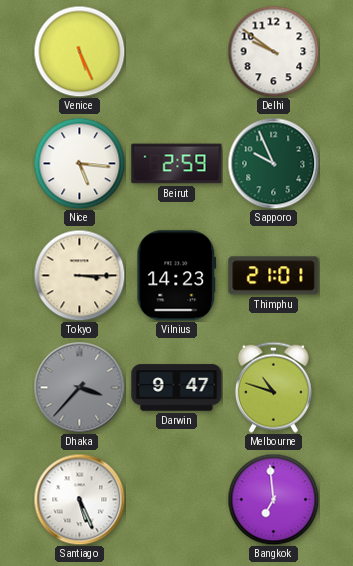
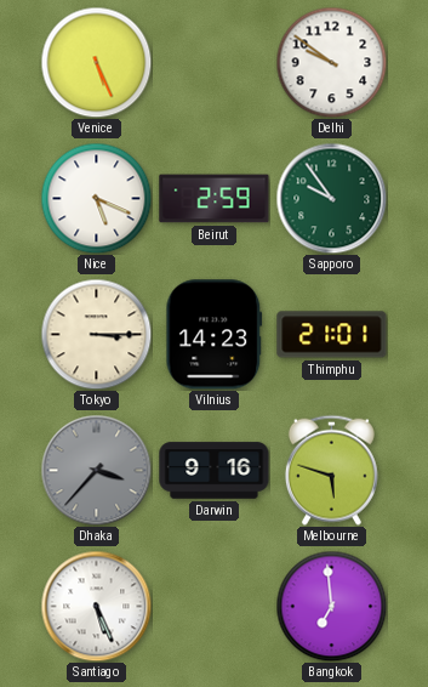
Nice: 5:16 -> 5:19 (96, 198)
Sapporo: 9:56 -> 9:54 (331, 198)
Darwin: 9:47 -> 9:16 (215, 471)
Melbourne: 10:48 -> 5:48 (331, 470)
